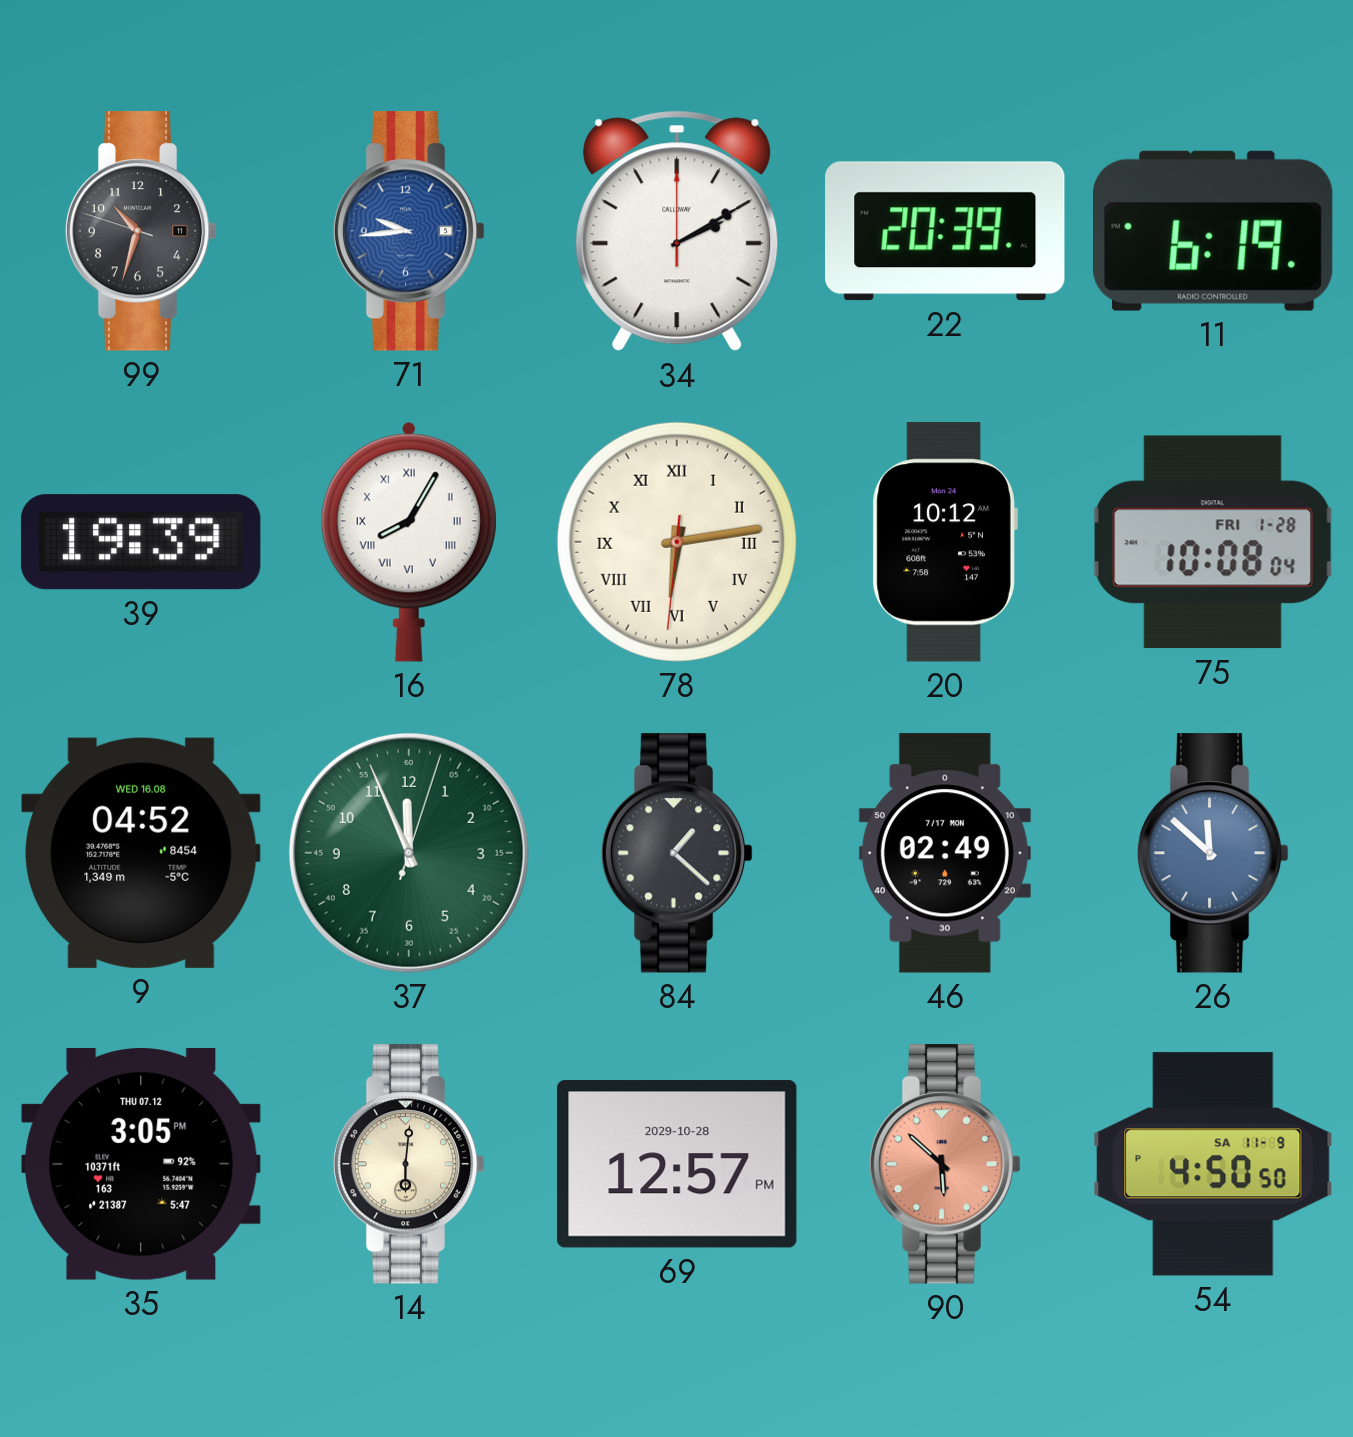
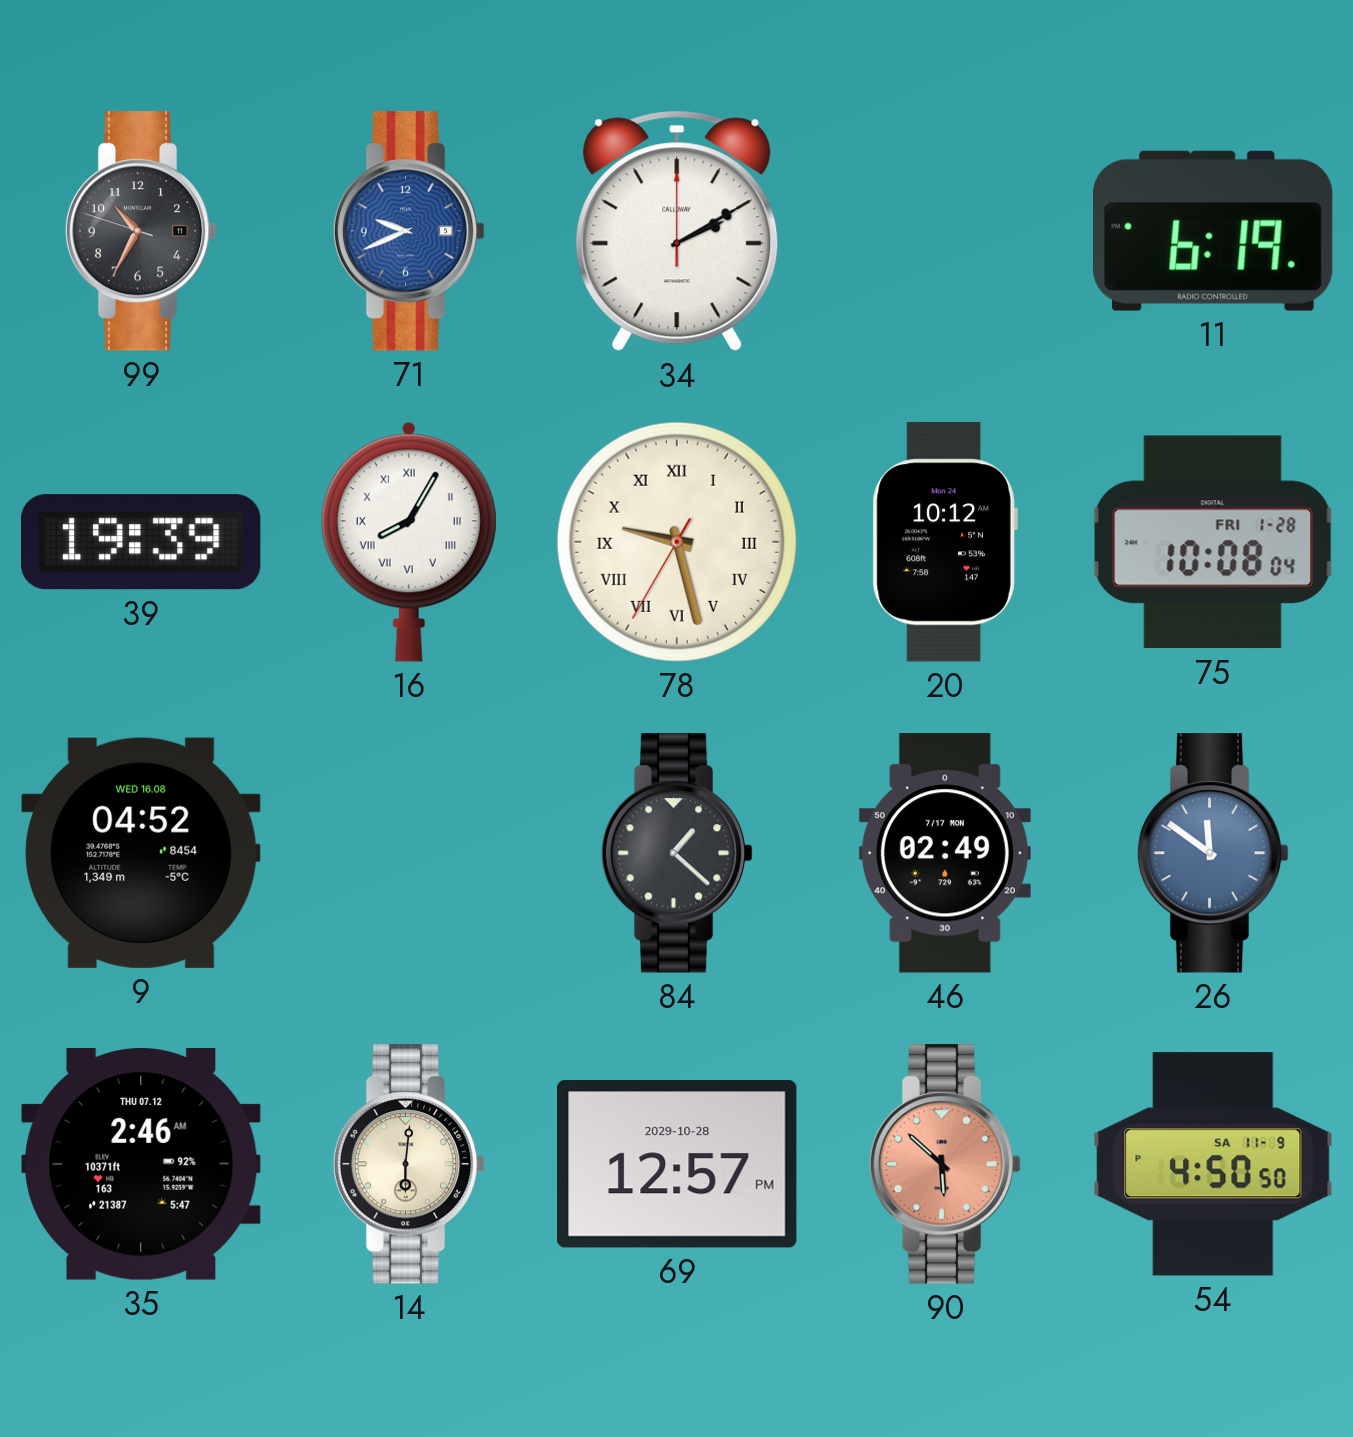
99: 10:32 -> 10:34 (141, 231)
71: 9:44 -> 9:41 (409, 231)
22: 20:39 -> none (945, 231)
78: 6:13 -> 9:27 (677, 542)
37: 11:56 -> none (409, 853)
26: 11:52 -> 11:51 (1213, 853)
35: 3:05 -> 2:46 (141, 1165)
